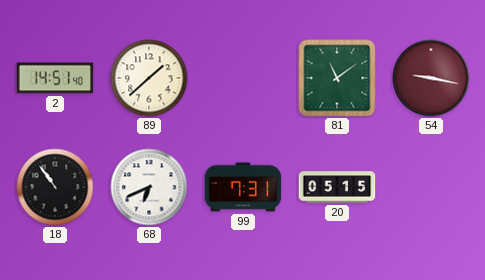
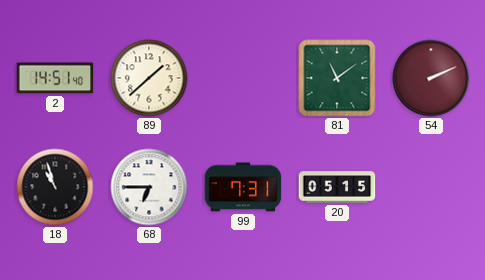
54: 9:17 -> 2:11 (431, 78)
18: 10:54 -> 10:57 (55, 187)
68: 6:41 -> 6:45 (149, 187)
